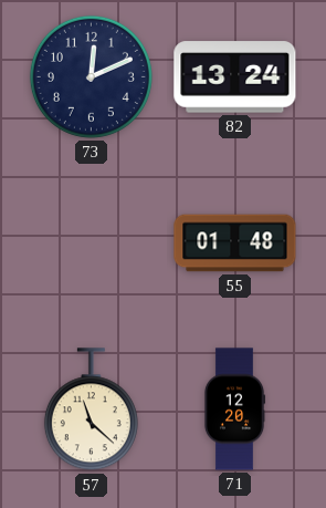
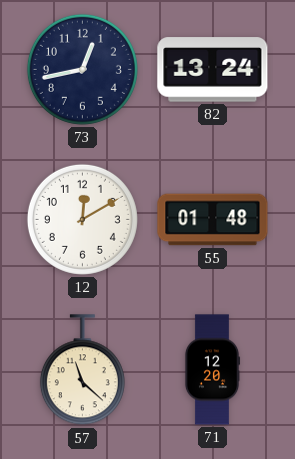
73: 12:11 -> 12:43 (82, 69)
12: none -> 12:10 (82, 219)
